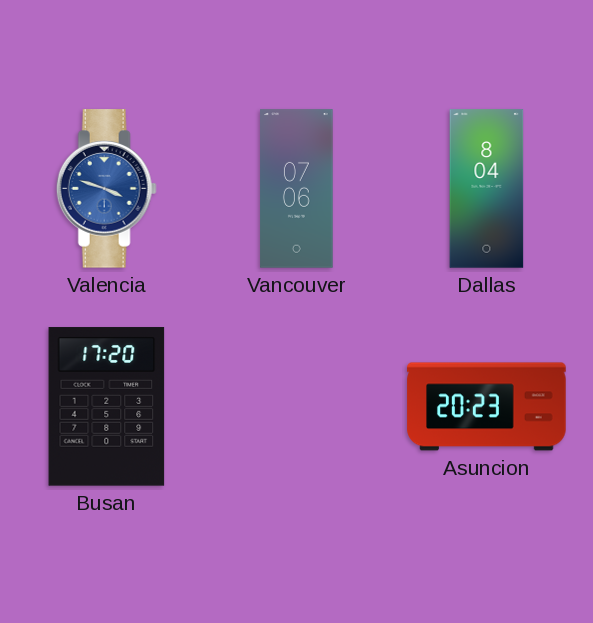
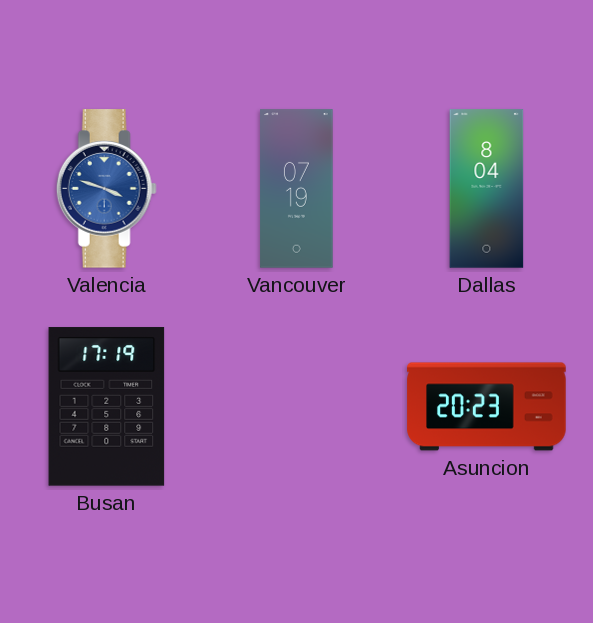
Vancouver: 07:06 -> 07:19 (297, 189)
Busan: 17:20 -> 17:19 (107, 407)
